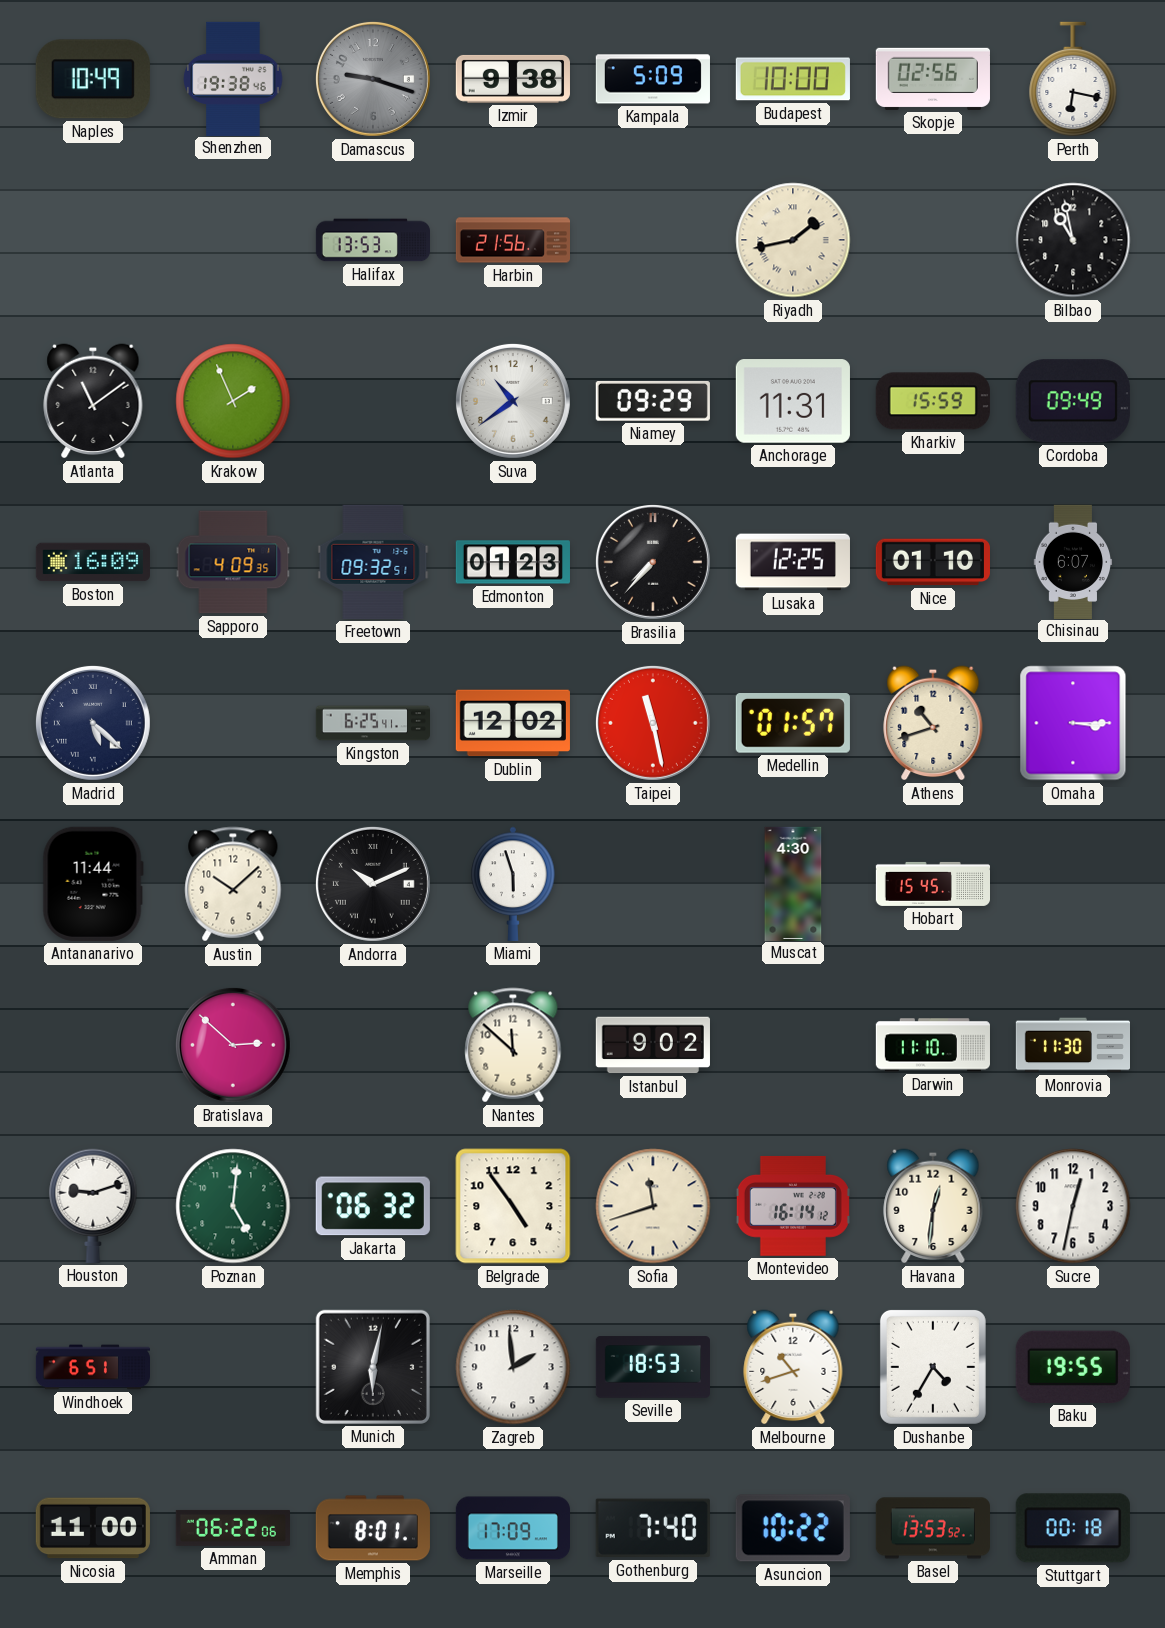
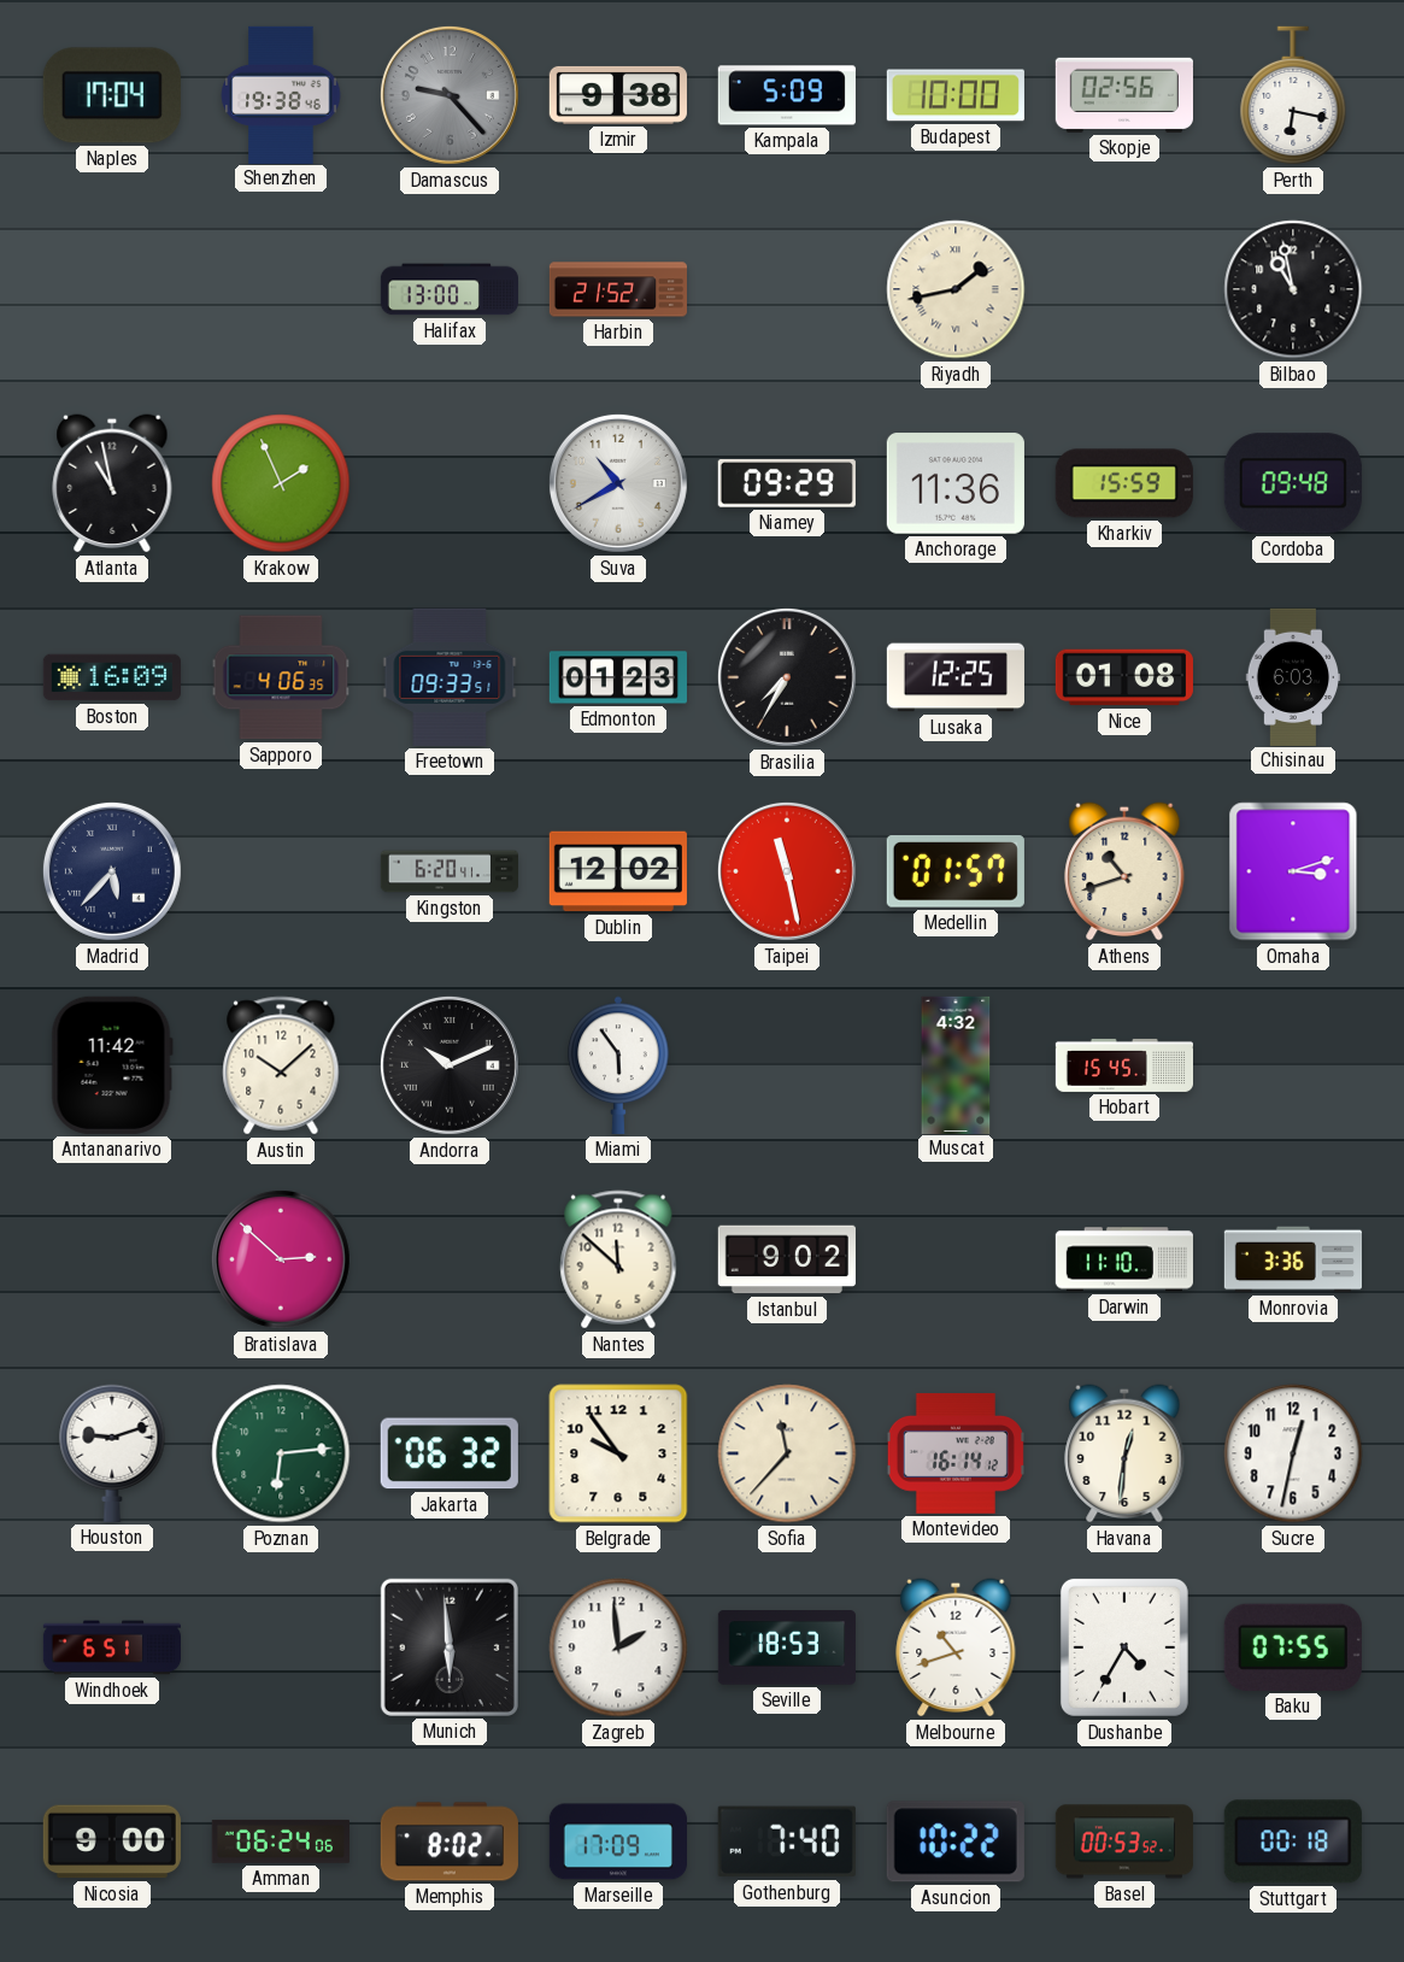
Naples: 10:49 -> 17:04 (112, 95)
Damascus: 9:18 -> 9:23 (450, 95)
Halifax: 13:53 -> 13:00 (448, 289)
Harbin: 21:56 -> 21:52 (617, 289)
Atlanta: 11:09 -> 10:58 (112, 483)
Suva: 10:39 -> 10:40 (618, 483)
Anchorage: 11:31 -> 11:36 (956, 483)
Cordoba: 09:49 -> 09:48 (1293, 483)
Sapporo: 4:09 -> 4:06 (281, 677)
Freetown: 09:32 -> 09:33 (450, 677)
Brasilia: 7:37 -> 7:35 (787, 677)
Nice: 01:10 -> 01:08 (1124, 677)
Chisinau: 6:07 -> 6:03 (1293, 676)
Madrid: 5:22 -> 5:37 (112, 871)
Kingston: 6:25 -> 6:20 (448, 871)
Omaha: 3:15 -> 3:12 (1293, 871)
Antananarivo: 11:44 -> 11:42 (112, 1065)
Miami: 5:57 -> 5:54 (618, 1065)
Muscat: 4:30 -> 4:32 (956, 1064)
Monrovia: 11:30 -> 3:36 (1292, 1259)
Poznan: 5:01 -> 6:14 (281, 1453)
Belgrade: 4:54 -> 9:54 (618, 1453)
Sofia: 11:42 -> 11:37 (787, 1453)
Munich: 6:02 -> 5:59 (450, 1647)
Baku: 19:55 -> 07:55 (1293, 1647)
Nicosia: 11:00 -> 9:00 (112, 1841)
Amman: 06:22 -> 06:24 (281, 1841)
Memphis: 8:01 -> 8:02 (450, 1841)
Basel: 13:53 -> 00:53 (1124, 1841)
